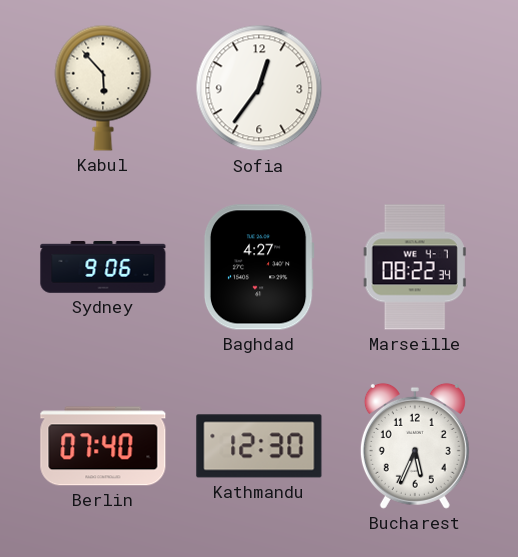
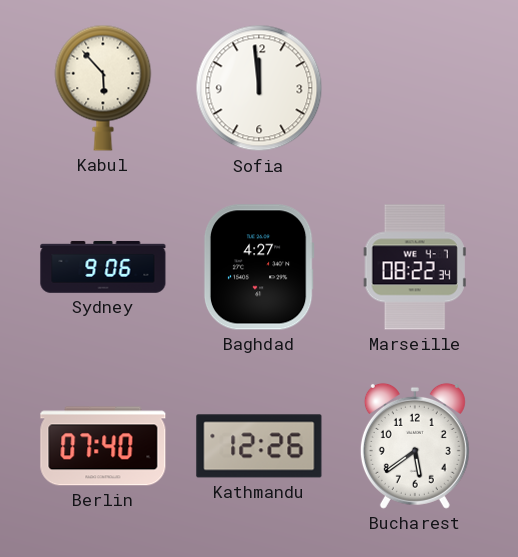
Sofia: 12:36 -> 11:59 (259, 88)
Kathmandu: 12:30 -> 12:26 (259, 446)
Bucharest: 5:34 -> 5:39 (415, 446)
